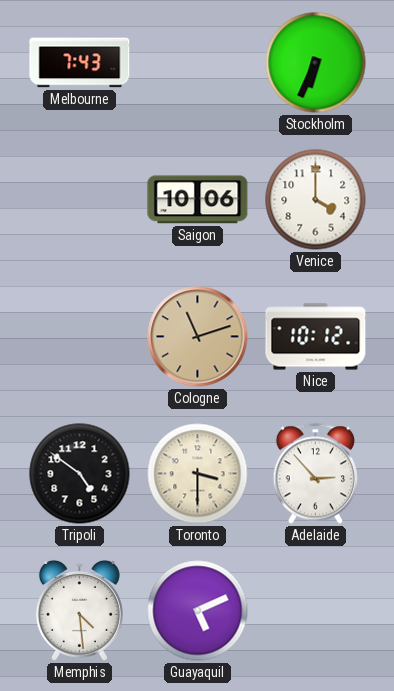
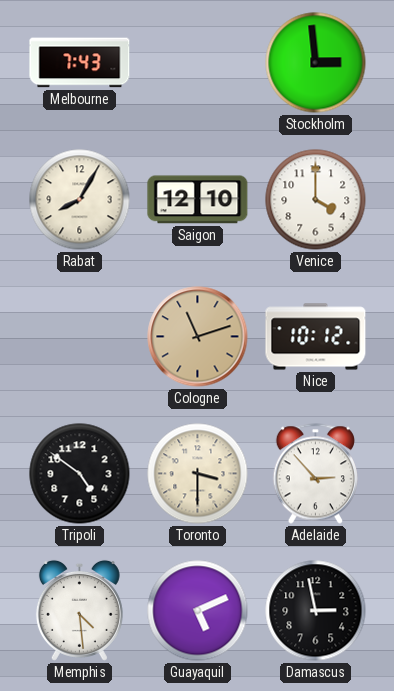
Stockholm: 6:34 -> 2:59 (316, 63)
Rabat: none -> 8:05 (80, 200)
Saigon: 10:06 -> 12:10 (198, 200)
Damascus: none -> 2:58 (316, 611)
